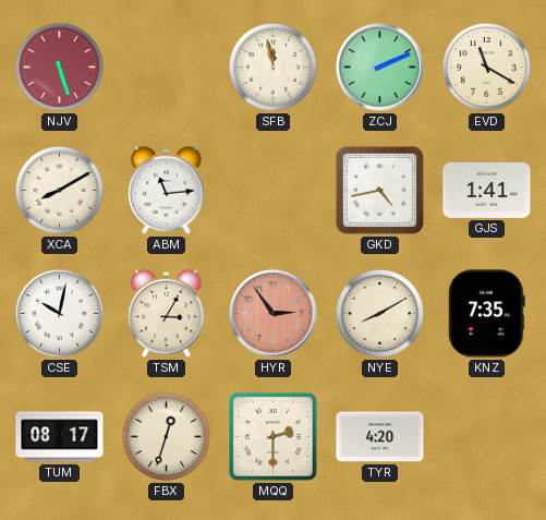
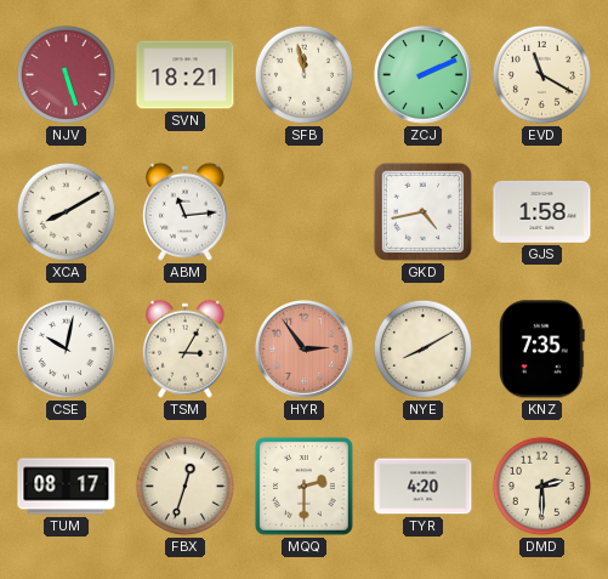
SVN: none -> 18:21 (186, 75)
GJS: 1:41 -> 1:58 (542, 212)
DMD: none -> 2:30 (541, 486)
